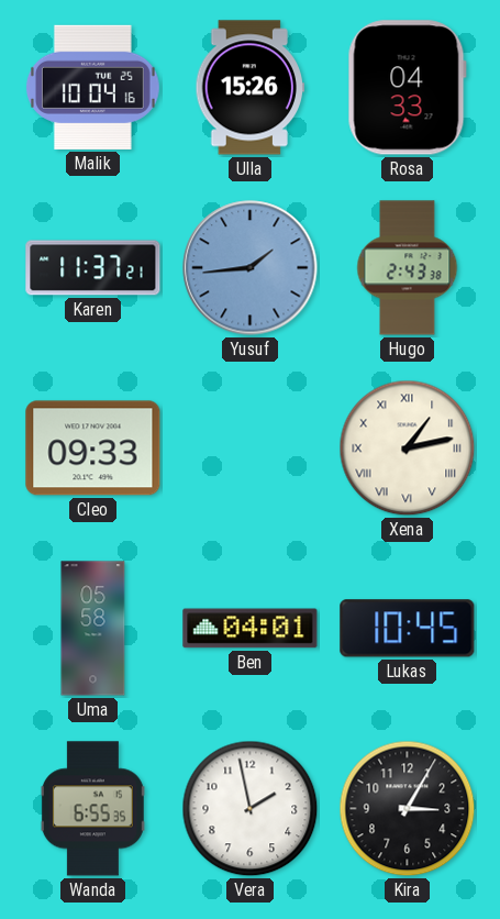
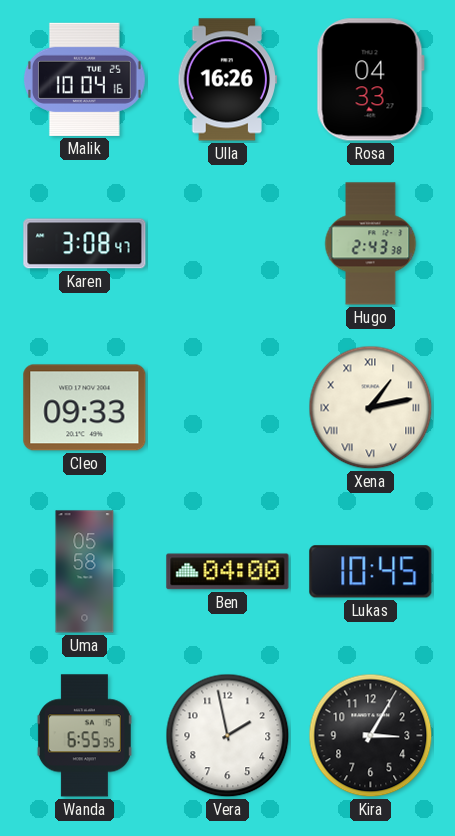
Ulla: 15:26 -> 16:26 (227, 80)
Karen: 11:37 -> 3:08 (85, 244)
Yusuf: 1:44 -> none (251, 268)
Ben: 04:01 -> 04:00 (228, 572)
